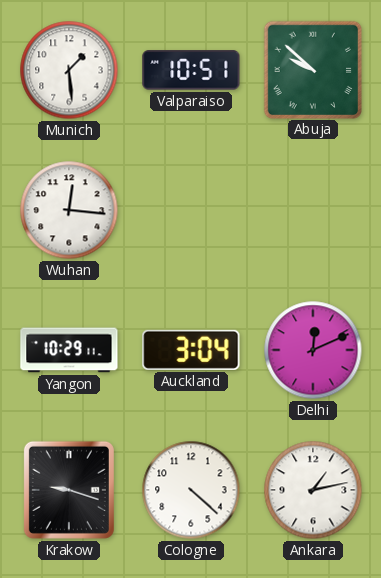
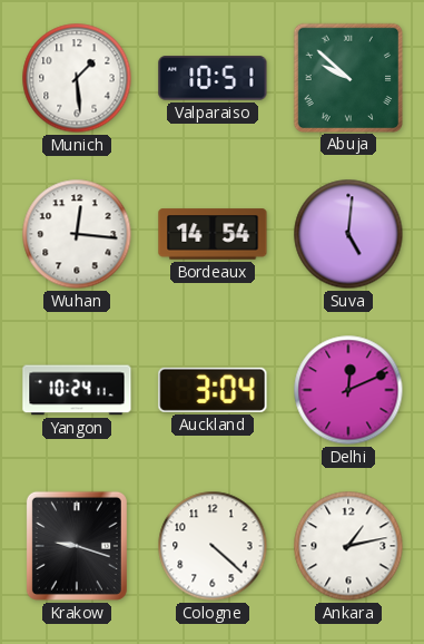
Bordeaux: none -> 14:54 (213, 234)
Suva: none -> 5:01 (348, 234)
Yangon: 10:29 -> 10:24 (77, 390)
